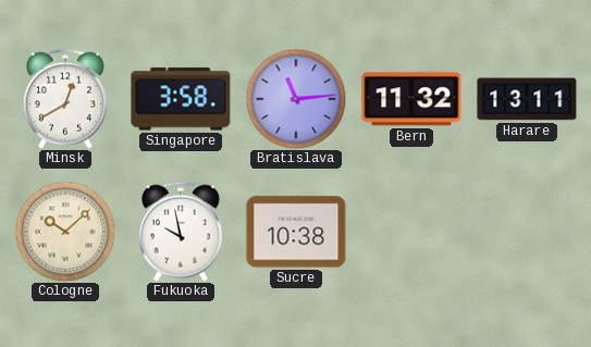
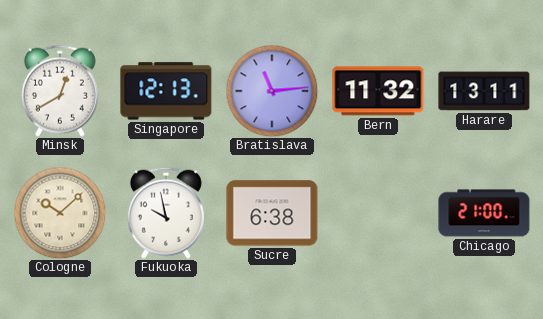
Singapore: 3:58 -> 12:13 (166, 91)
Sucre: 10:38 -> 6:38 (272, 213)
Chicago: none -> 21:00 (484, 213)
